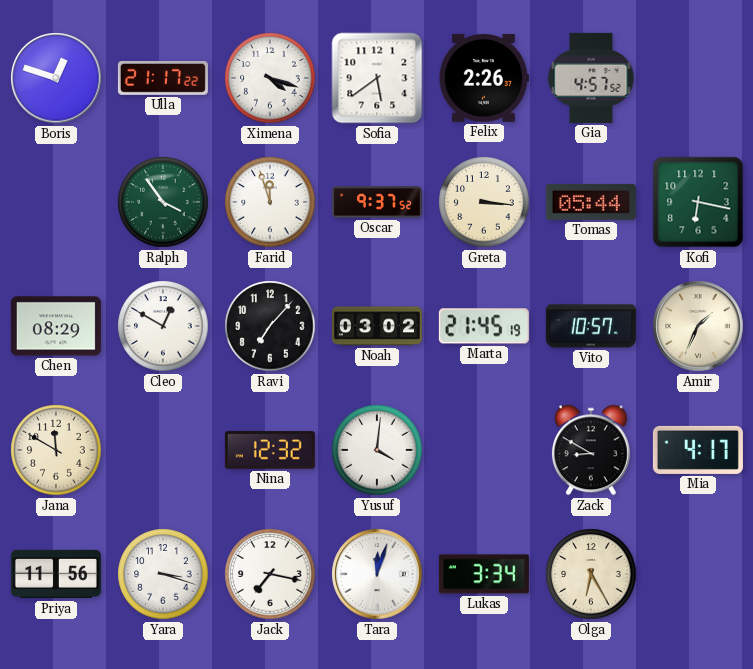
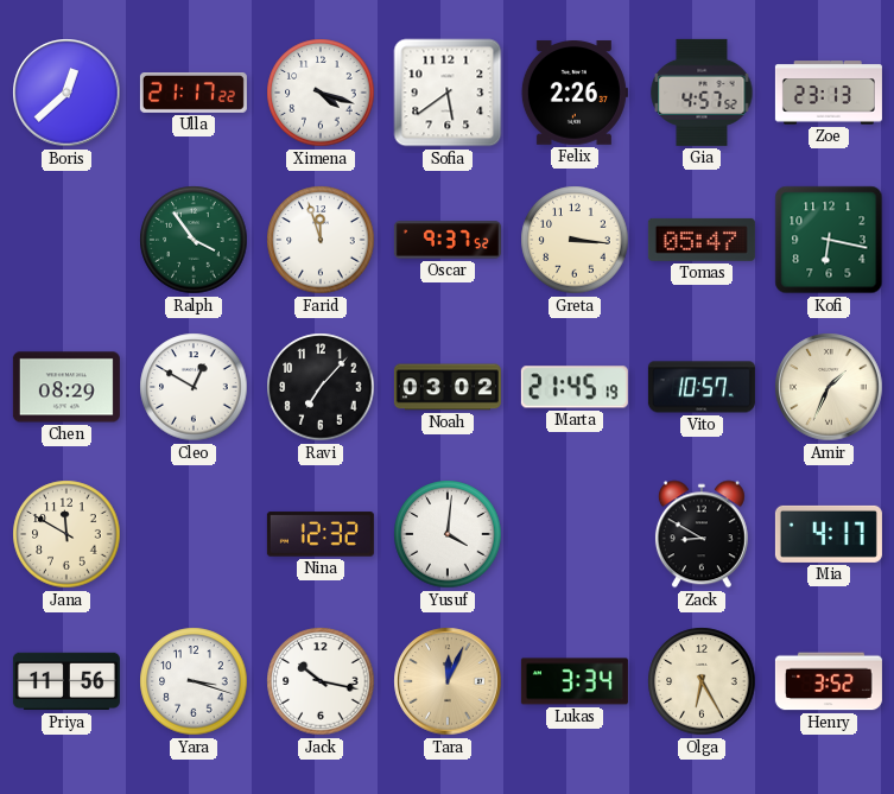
Boris: 12:48 -> 12:38 (66, 93)
Zoe: none -> 23:13 (829, 93)
Tomas: 05:44 -> 05:47 (702, 240)
Jack: 7:17 -> 10:17 (321, 681)
Tara: 12:03 -> 12:04 (448, 681)
Tara dial: white -> champagne (448, 681)
Henry: none -> 3:52 (829, 681)
